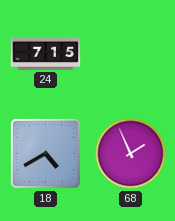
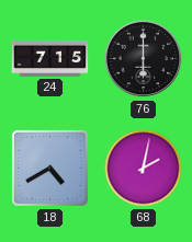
76: none -> 6:00 (144, 59)
68: 1:56 -> 2:02 (144, 169)
